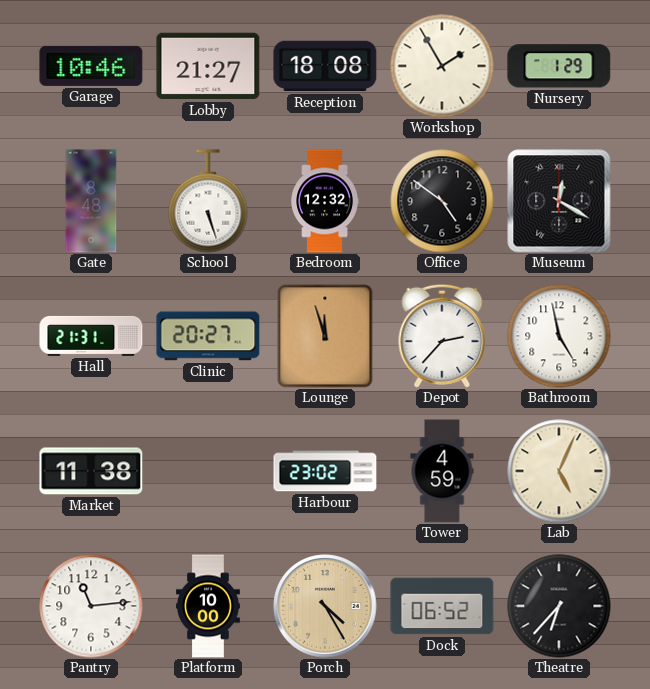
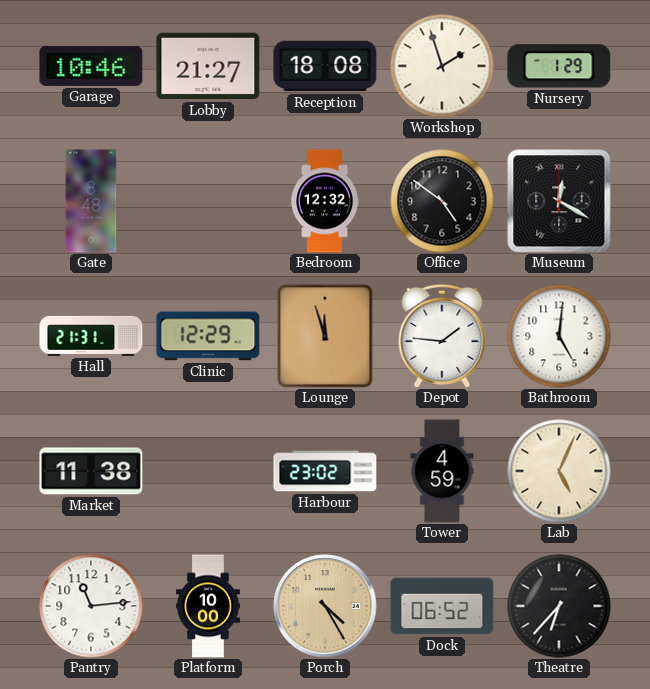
Workshop: 1:55 -> 1:57 (442, 66)
School: 5:27 -> none (208, 201)
Clinic: 20:27 -> 12:29 (208, 336)
Depot: 2:37 -> 1:46 (442, 336)
Bathroom: 4:58 -> 5:01 (559, 336)
